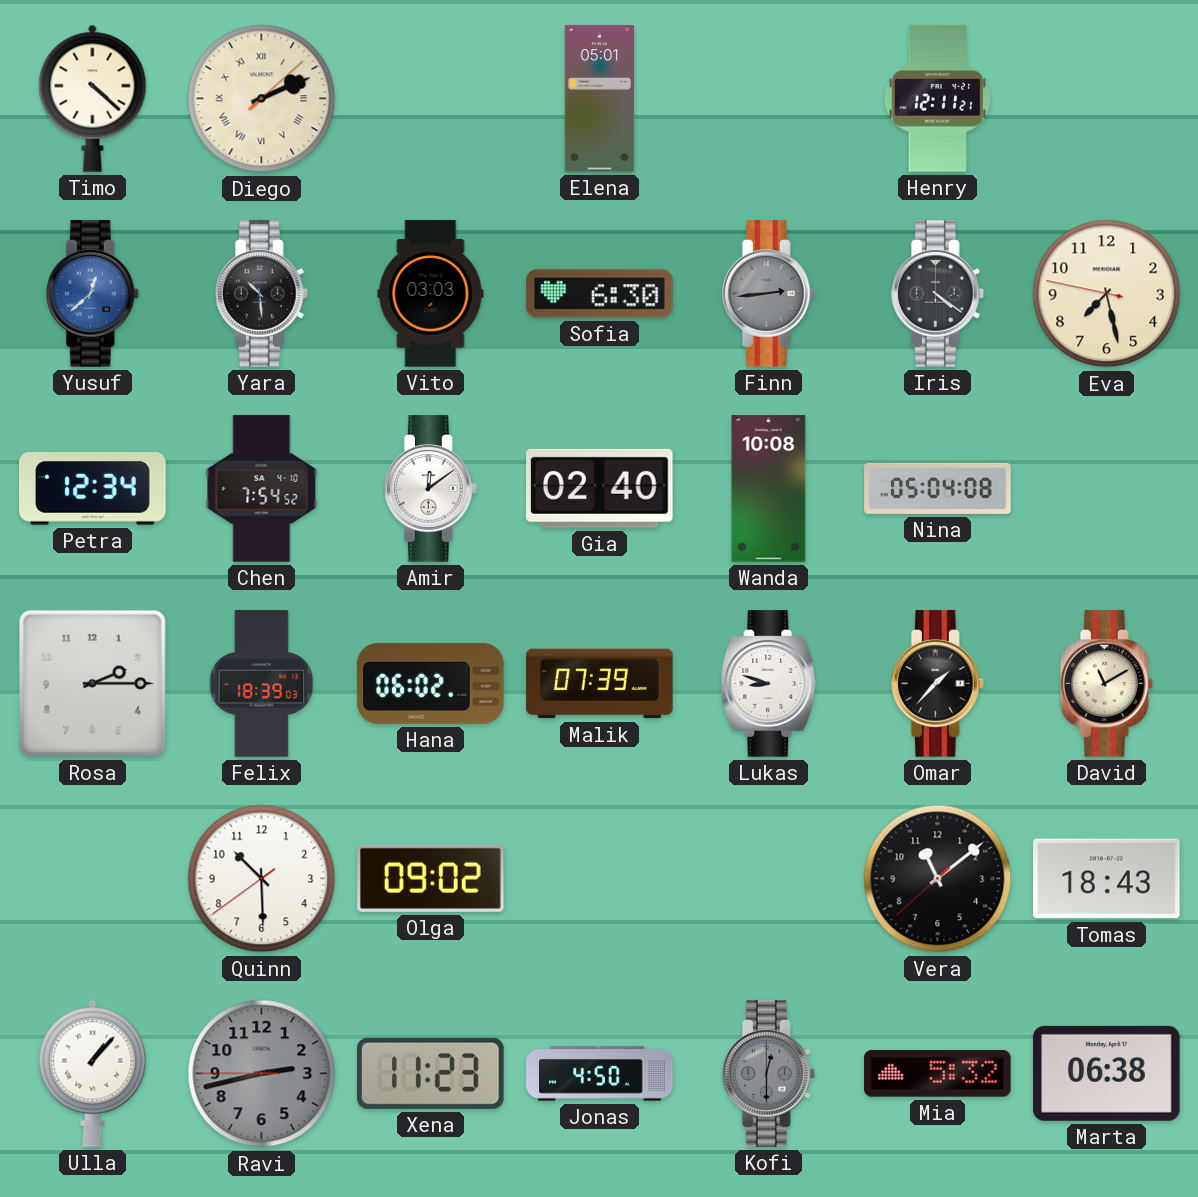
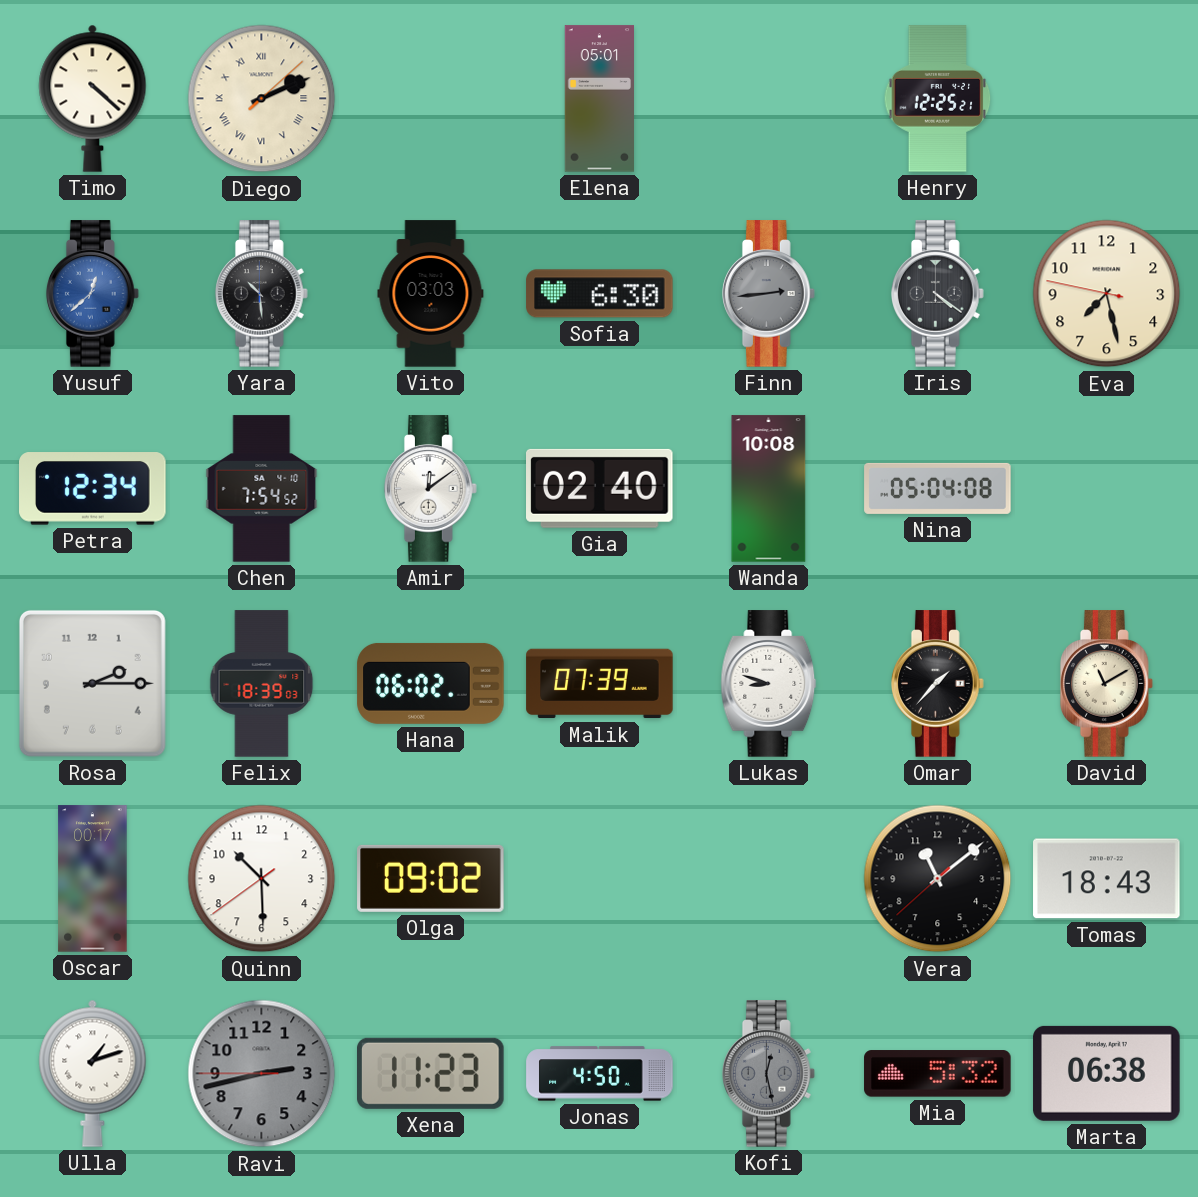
Henry: 12:11 -> 12:25 (938, 99)
Oscar: none -> 00:17 (93, 879)
Ulla: 1:07 -> 1:12 (93, 1073)
Kofi: 12:30 -> 12:28 (769, 1074)
